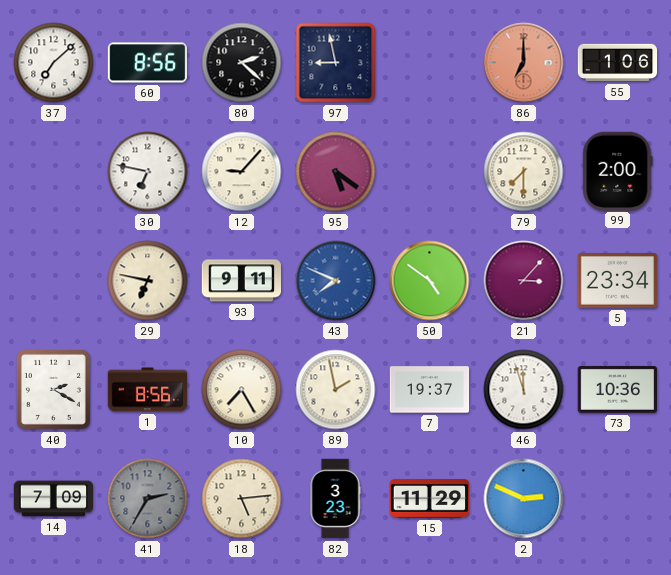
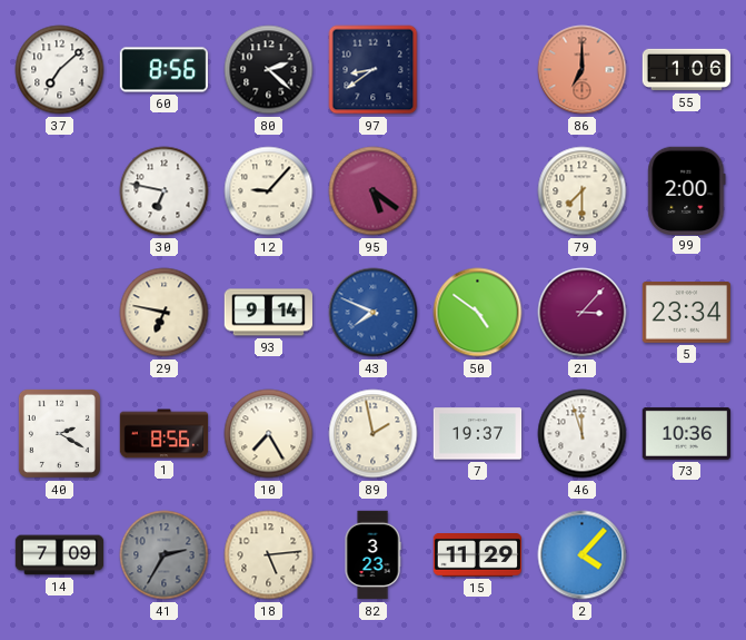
97: 8:58 -> 8:39 (374, 70)
93: 9:11 -> 9:14 (268, 313)
2: 2:49 -> 4:07 (583, 555)
